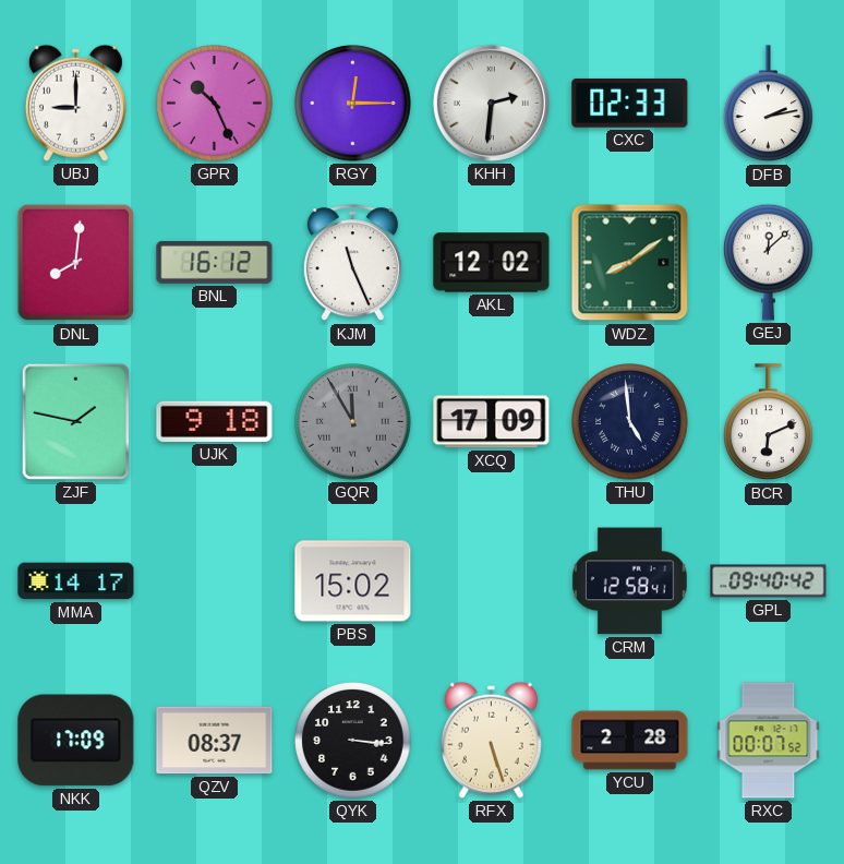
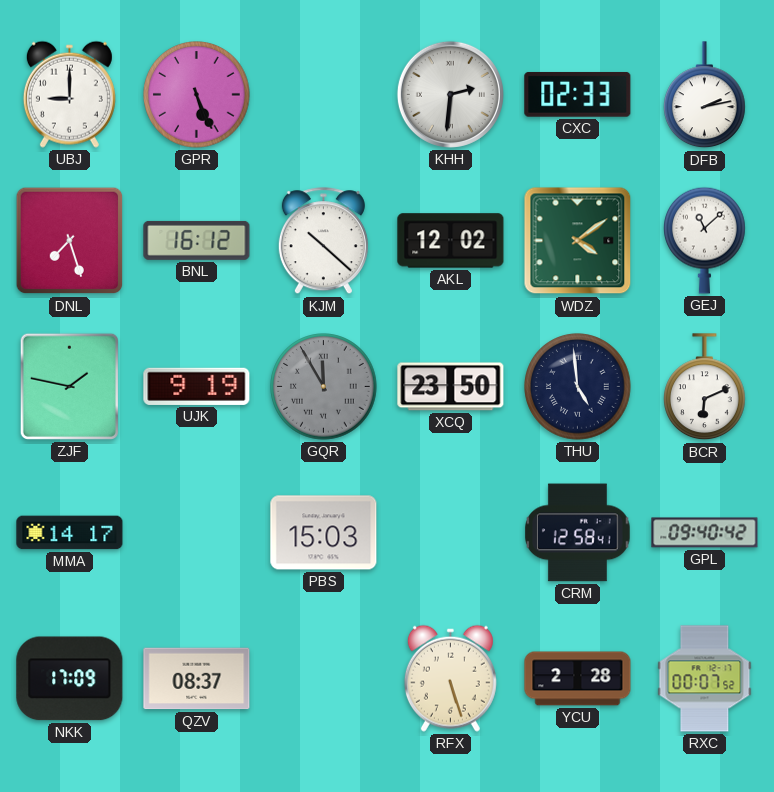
GPR: 10:26 -> 5:26 (197, 95)
RGY: 12:15 -> none (353, 104)
DNL: 8:01 -> 7:27 (70, 241)
KJM: 11:26 -> 10:22 (323, 241)
WDZ: 8:09 -> 4:09 (578, 241)
GEJ: 12:08 -> 11:08 (705, 240)
UJK: 9:18 -> 9:19 (197, 386)
XCQ: 17:09 -> 23:50 (451, 387)
PBS: 15:02 -> 15:03 (324, 533)
QYK: 3:16 -> none (353, 741)
